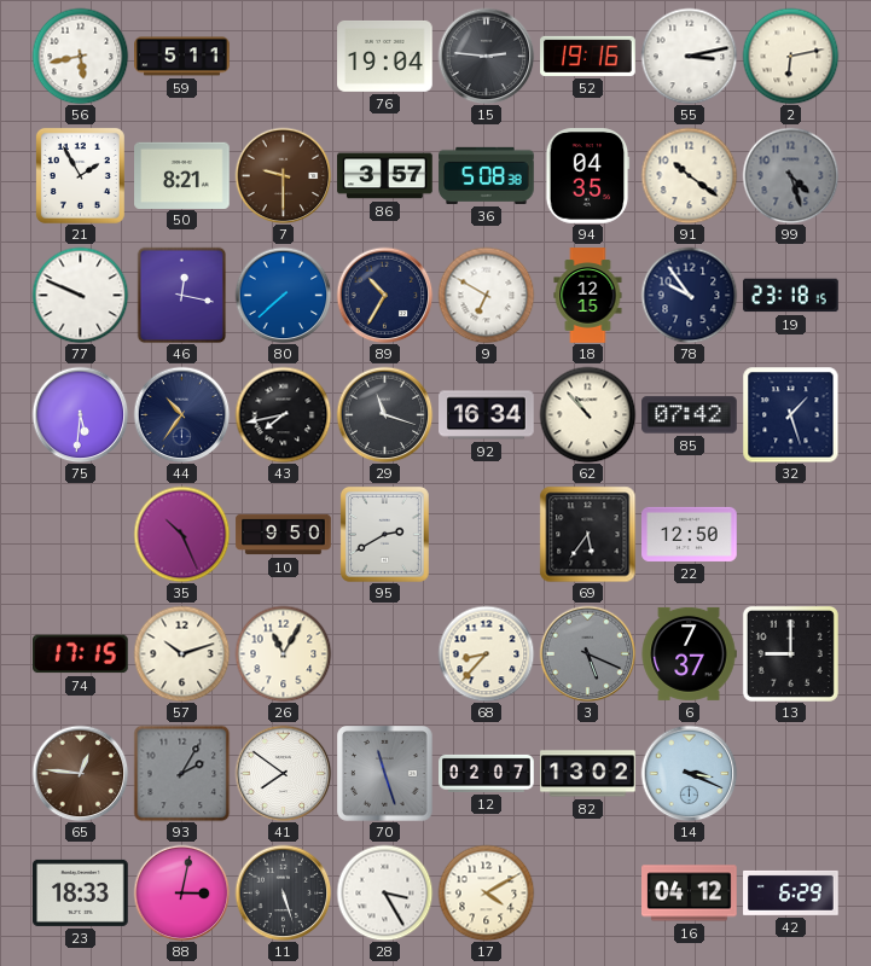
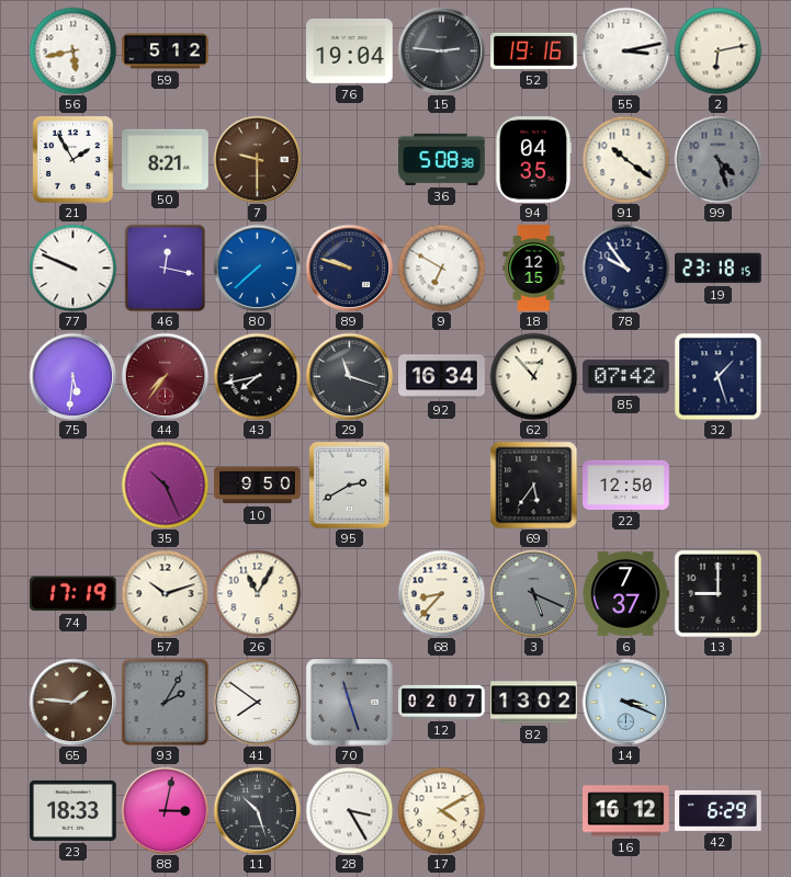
59: 5:11 -> 5:12 (166, 52)
86: 3:57 -> none (385, 176)
89: 10:35 -> 9:48 (349, 267)
44: 10:36 -> 7:36 (165, 376)
44 dial: navy -> burgundy (165, 376)
62: 10:53 -> 12:53 (533, 376)
74: 17:15 -> 17:19 (74, 594)
65: 12:46 -> 1:46 (72, 702)
11: 5:27 -> 10:27 (257, 810)
16: 04:12 -> 16:12 (626, 811)
